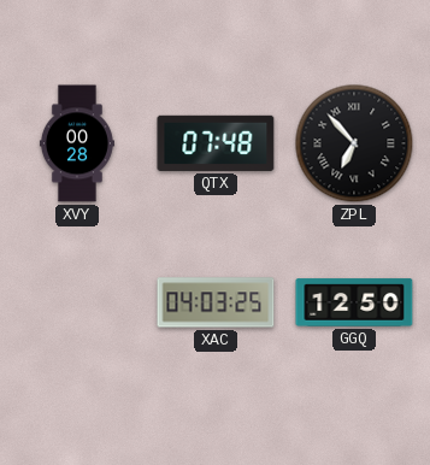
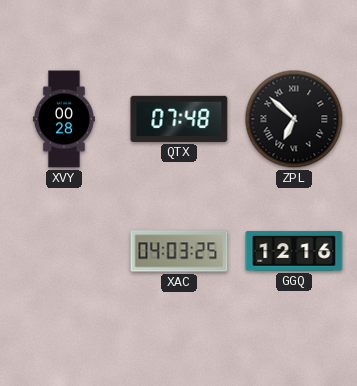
ZPL: 6:53 -> 6:52 (294, 119)
GGQ: 12:50 -> 12:16 (294, 251)
